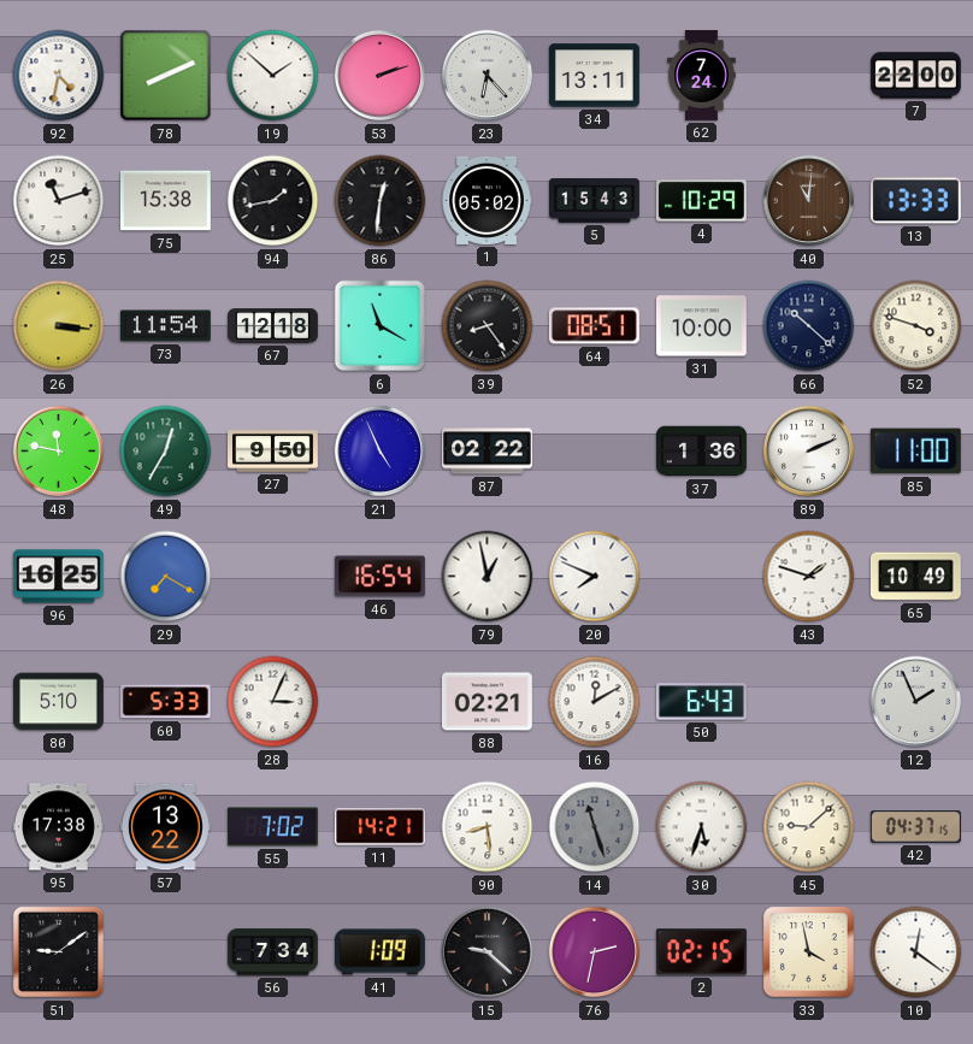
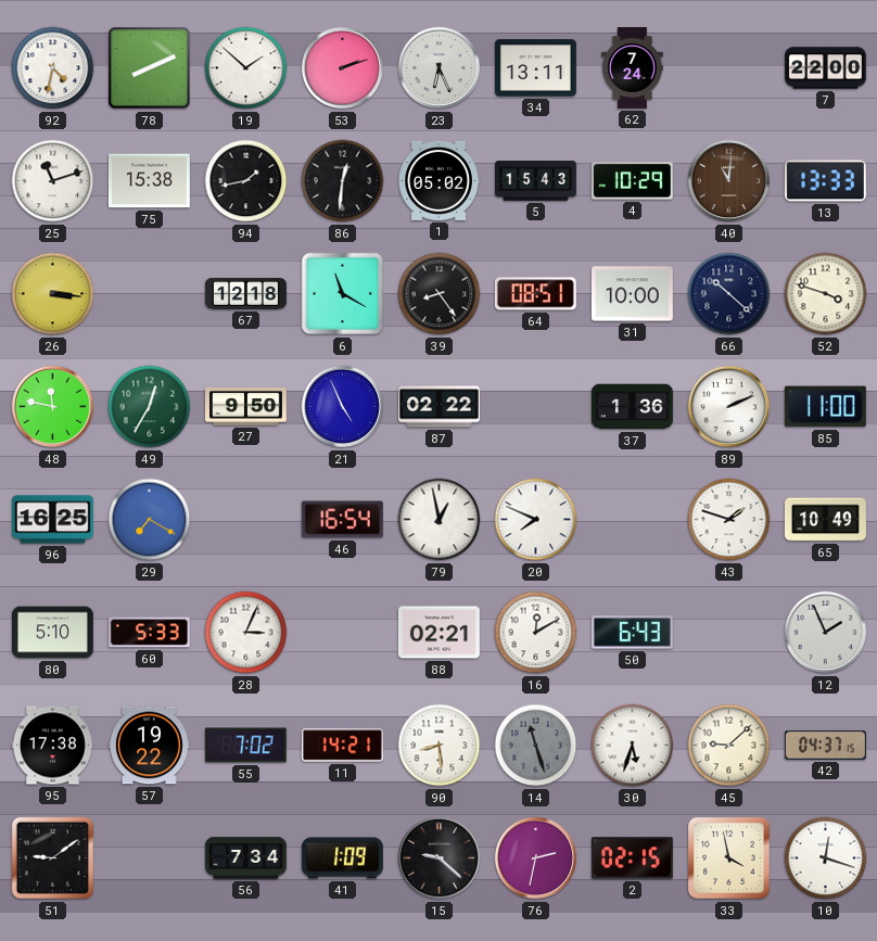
23: 6:23 -> 6:26 (440, 68)
73: 11:54 -> none (165, 326)
57: 13:22 -> 19:22 (149, 746)
10: 12:21 -> 12:18 (826, 859)
